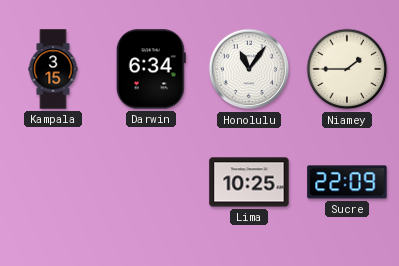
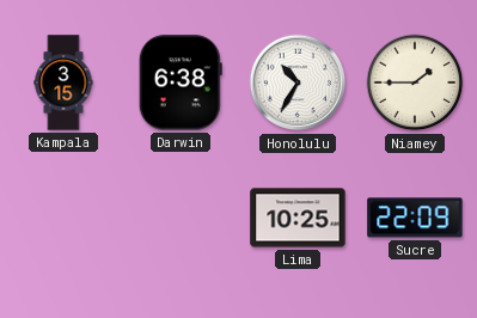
Darwin: 6:34 -> 6:38 (181, 82)
Honolulu: 11:06 -> 10:35 (298, 82)
